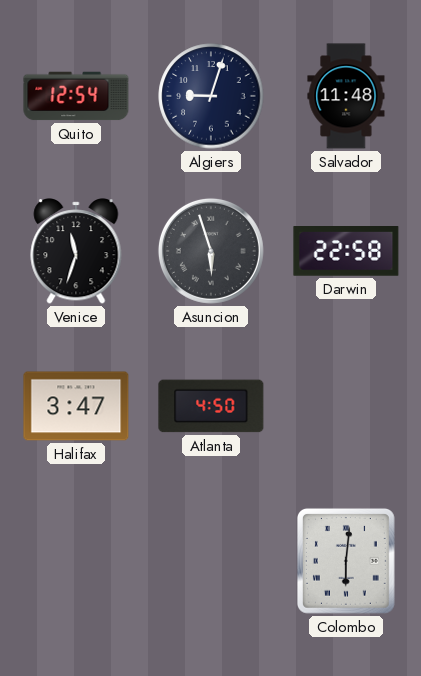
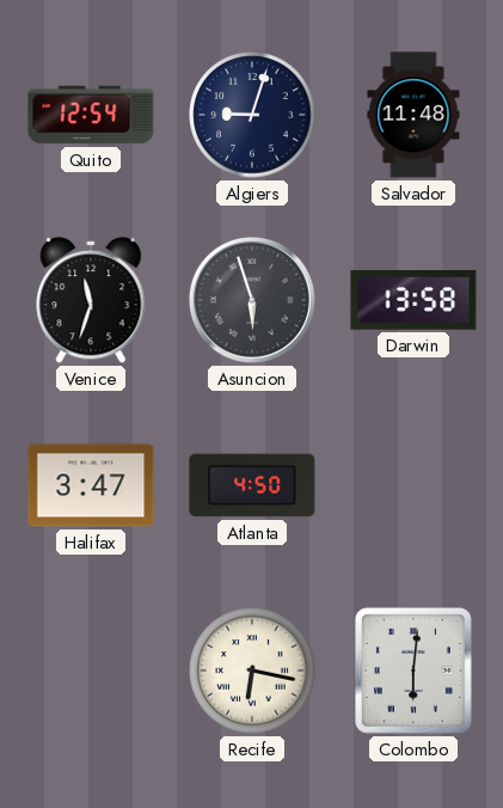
Darwin: 22:58 -> 13:58 (413, 300)
Recife: none -> 6:17 (252, 671)
